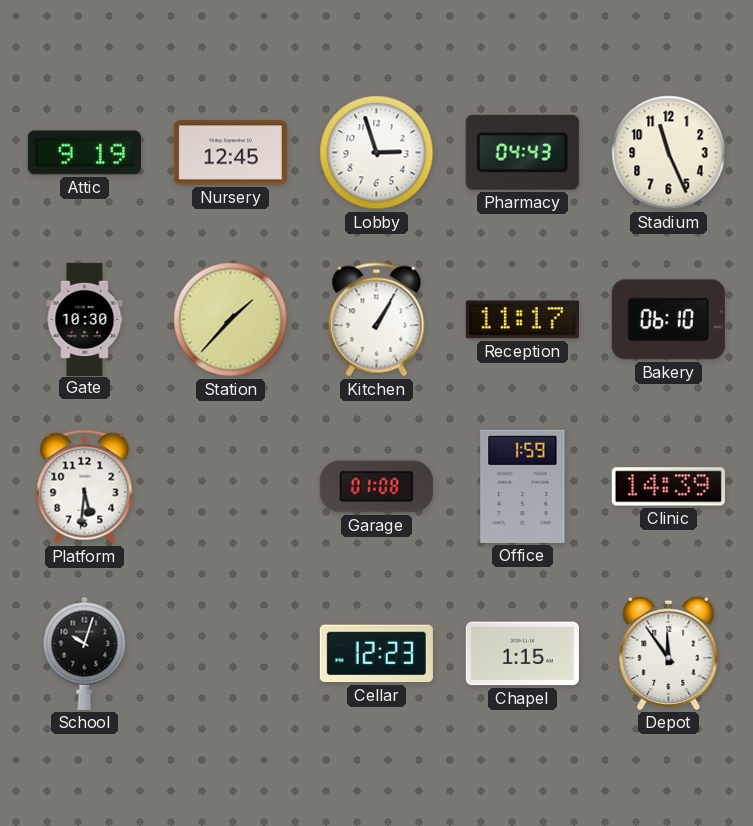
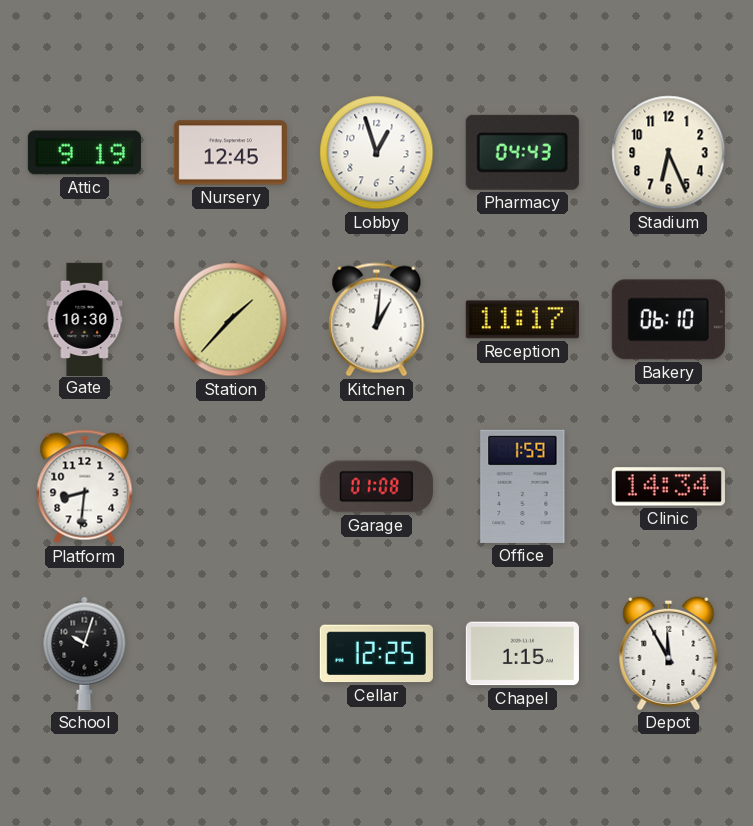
Lobby: 2:57 -> 12:57 (377, 153)
Stadium: 11:26 -> 6:26 (669, 153)
Kitchen: 1:05 -> 1:01 (377, 320)
Platform: 5:31 -> 8:31 (85, 487)
Clinic: 14:39 -> 14:34 (668, 487)
Cellar: 12:23 -> 12:25 (376, 654)
Depot: 11:54 -> 11:55 (669, 653)
